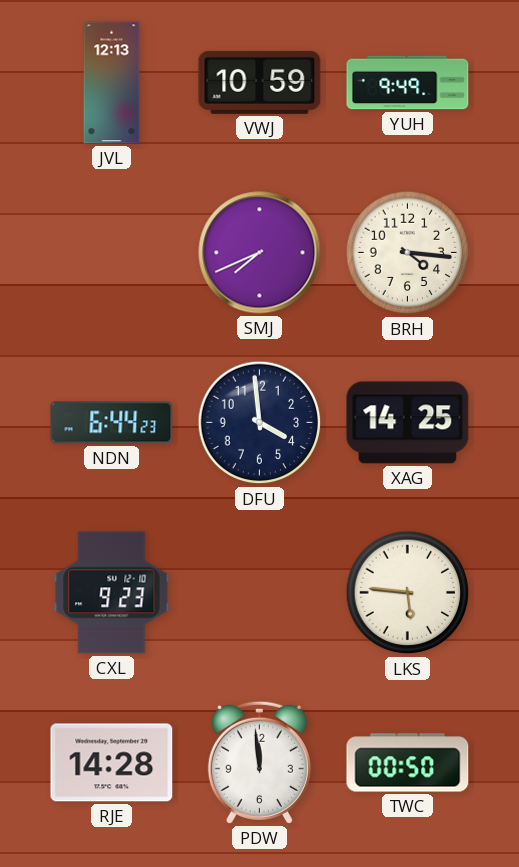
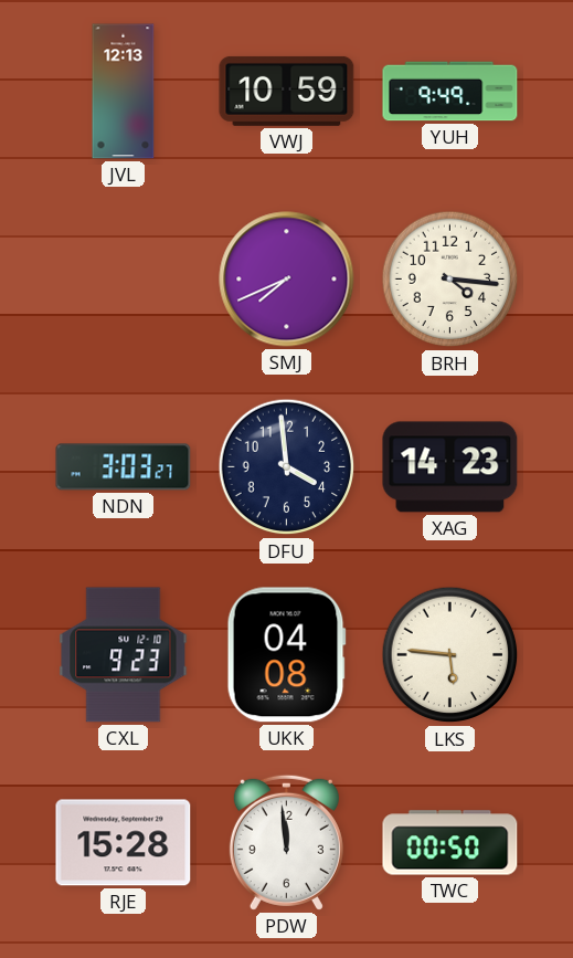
NDN: 6:44 -> 3:03 (124, 467)
XAG: 14:25 -> 14:23 (450, 467)
UKK: none -> 04:08 (286, 655)
RJE: 14:28 -> 15:28 (124, 843)
